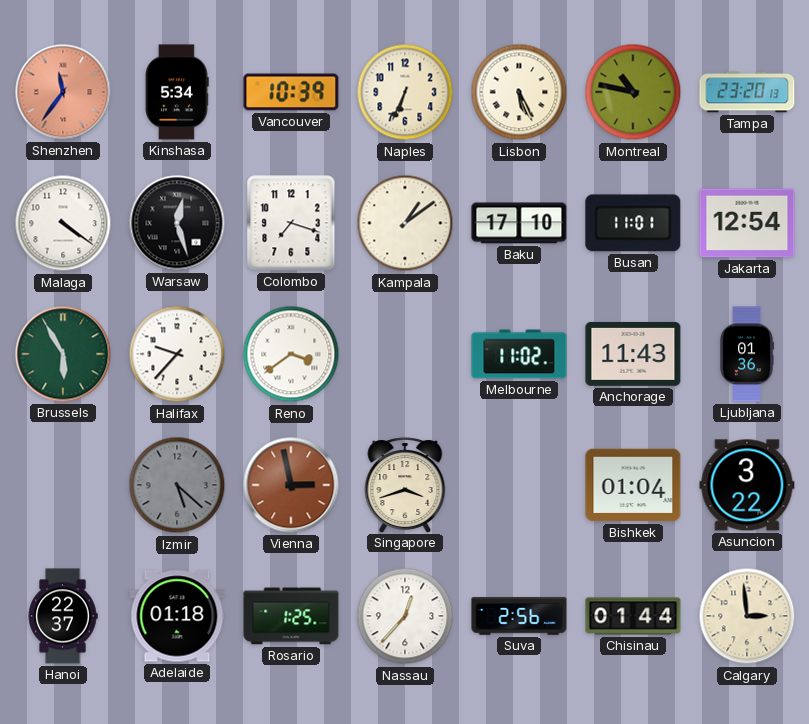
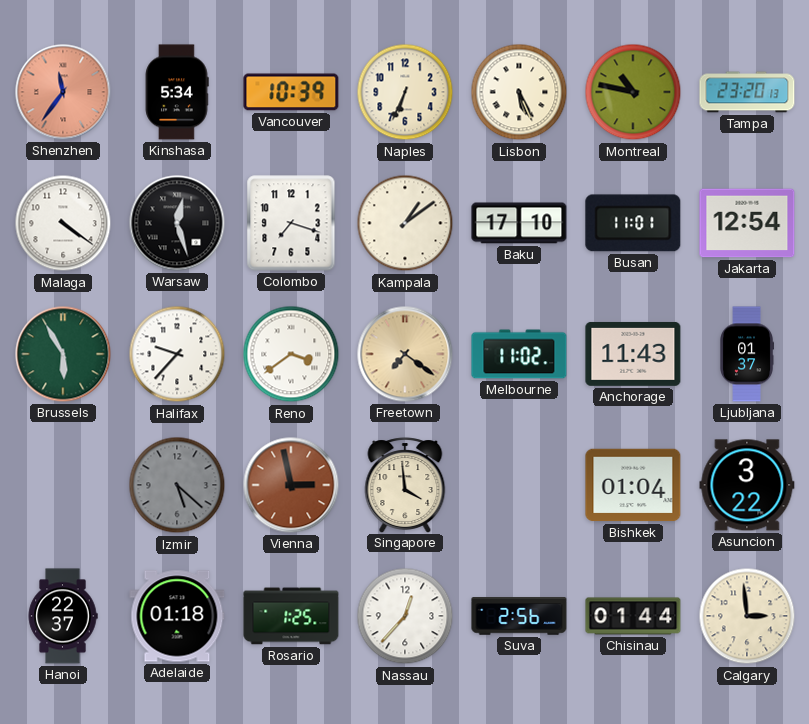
Freetown: none -> 7:21 (405, 354)
Ljubljana: 01:36 -> 01:37 (746, 354)
Singapore: 3:42 -> 3:59 (405, 485)
